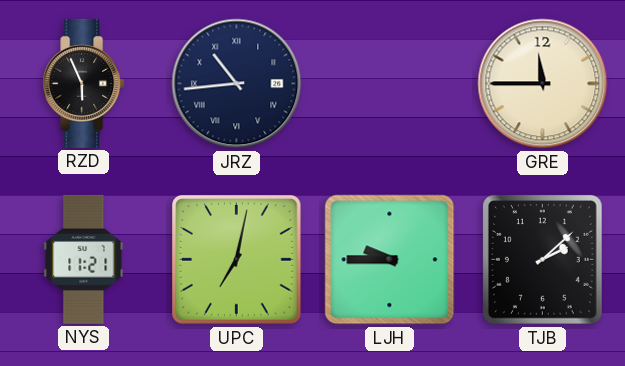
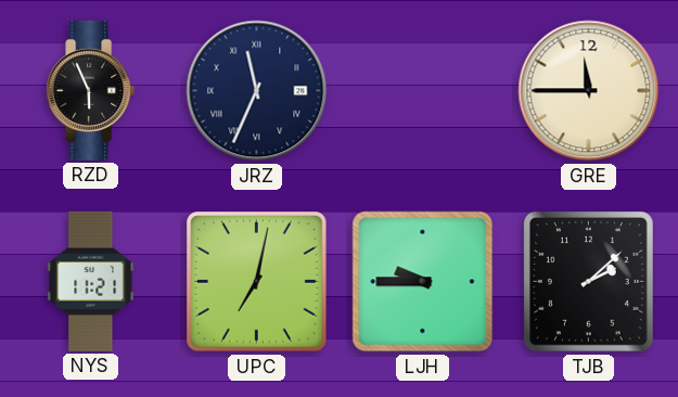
JRZ: 10:44 -> 11:34 (257, 91)
